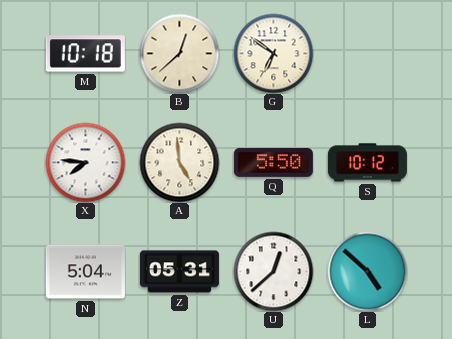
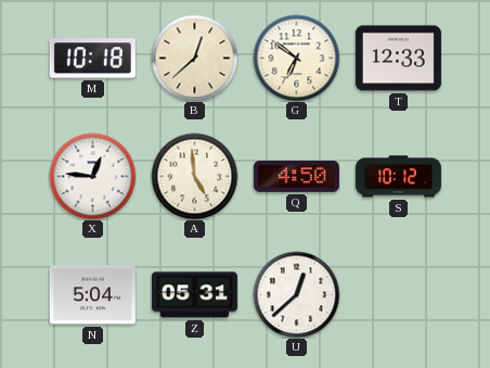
T: none -> 12:33 (398, 59)
X: 7:46 -> 12:46 (92, 176)
Q: 5:50 -> 4:50 (296, 176)
L: 4:52 -> none (367, 271)
